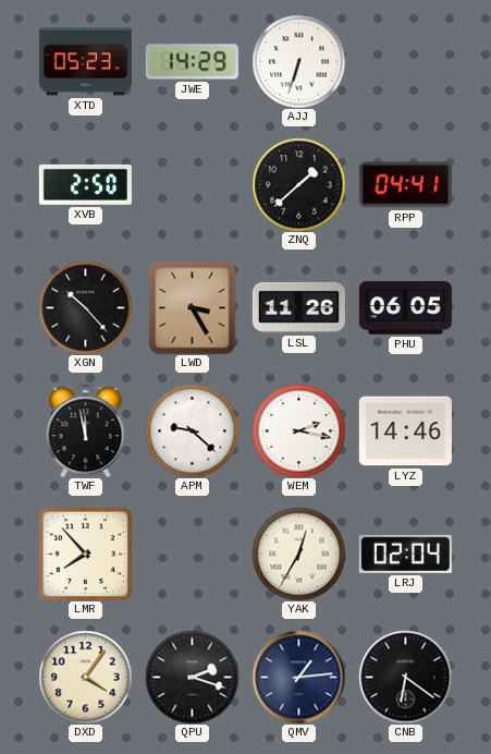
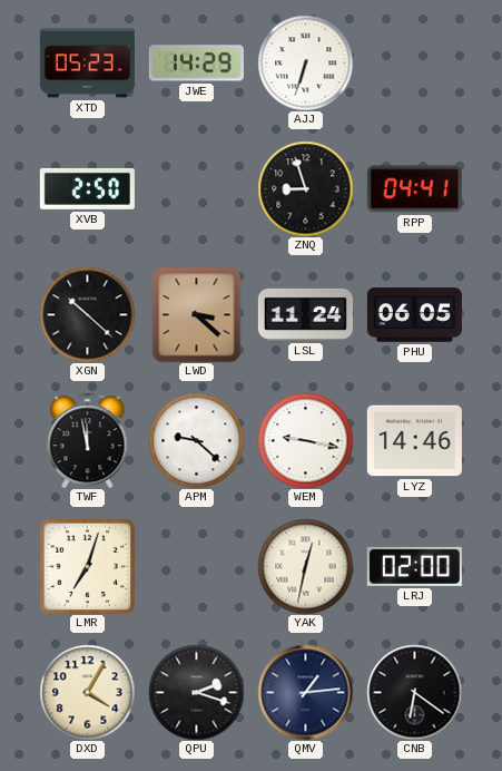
ZNQ: 1:38 -> 8:57 (305, 188)
XGN: 10:23 -> 10:22 (87, 314)
LWD: 3:25 -> 3:22 (197, 314)
LSL: 11:26 -> 11:24 (305, 314)
WEM: 2:17 -> 9:17 (305, 440)
LMR: 7:53 -> 7:03 (87, 566)
YAK: 12:35 -> 12:32 (305, 566)
LRJ: 02:04 -> 02:00 (414, 566)
DXD: 4:06 -> 4:05 (87, 692)
